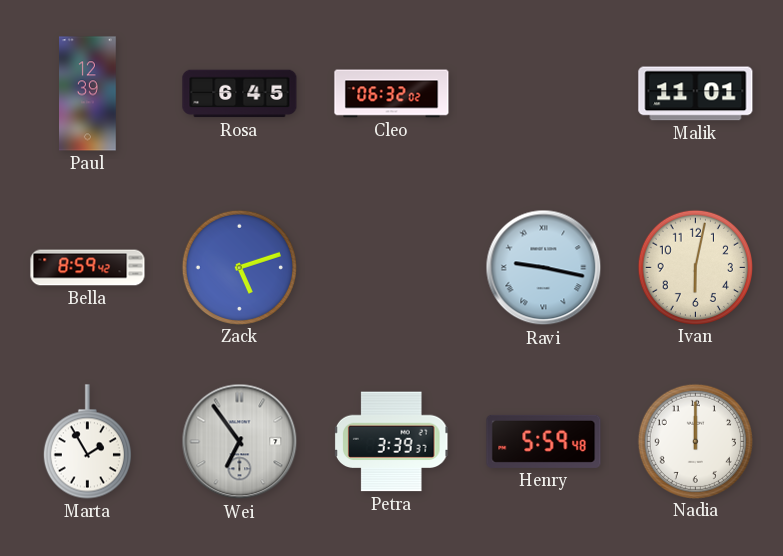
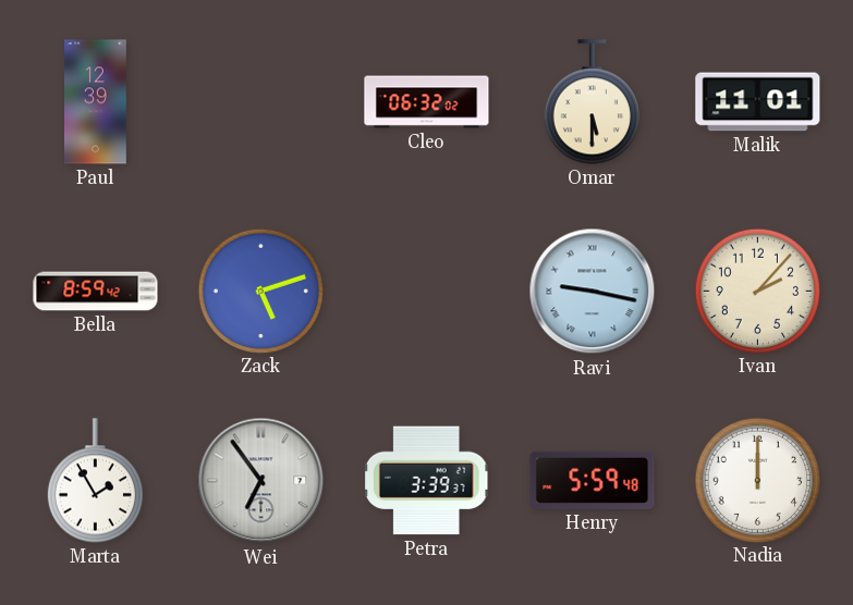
Rosa: 6:45 -> none (240, 94)
Omar: none -> 5:30 (592, 102)
Ivan: 6:02 -> 2:07 (757, 291)
